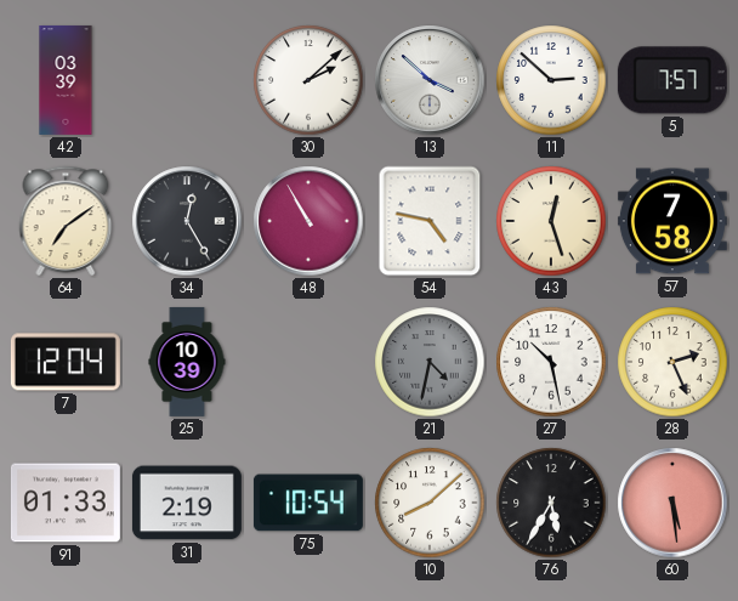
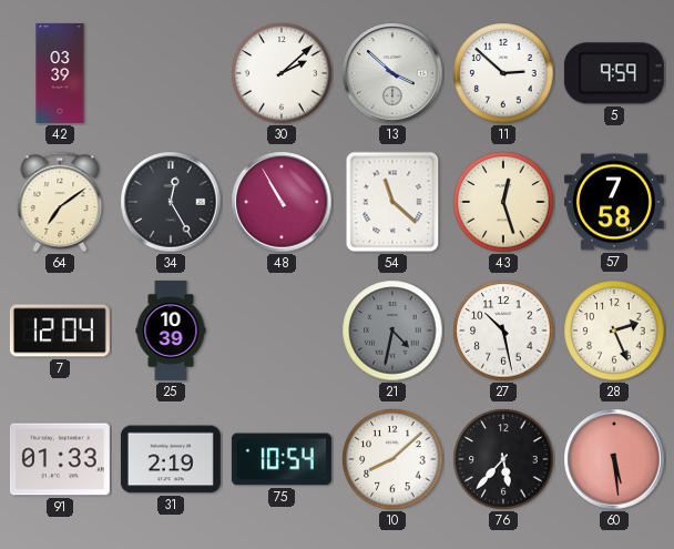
5: 7:57 -> 9:59 (614, 73)
54: 4:47 -> 11:22 (392, 202)
76: 5:35 -> 5:37 (503, 459)
